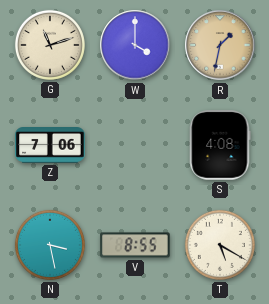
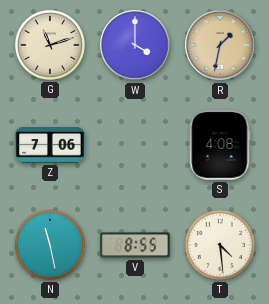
N: 3:28 -> 11:28 (50, 245)
T: 5:20 -> 4:29 (220, 245)
